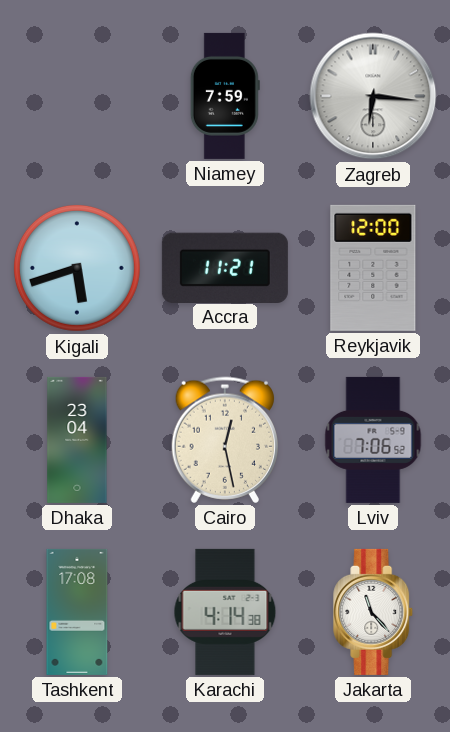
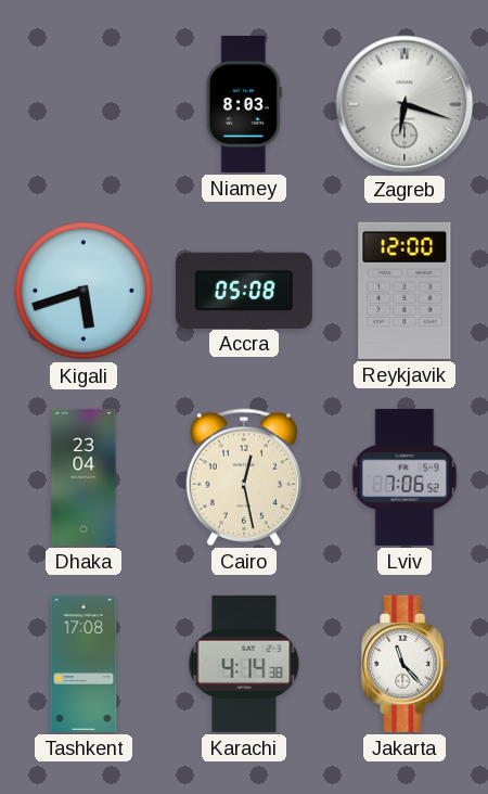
Niamey: 7:59 -> 8:03 (244, 104)
Zagreb: 6:16 -> 6:18 (404, 104)
Accra: 11:21 -> 05:08 (244, 290)
